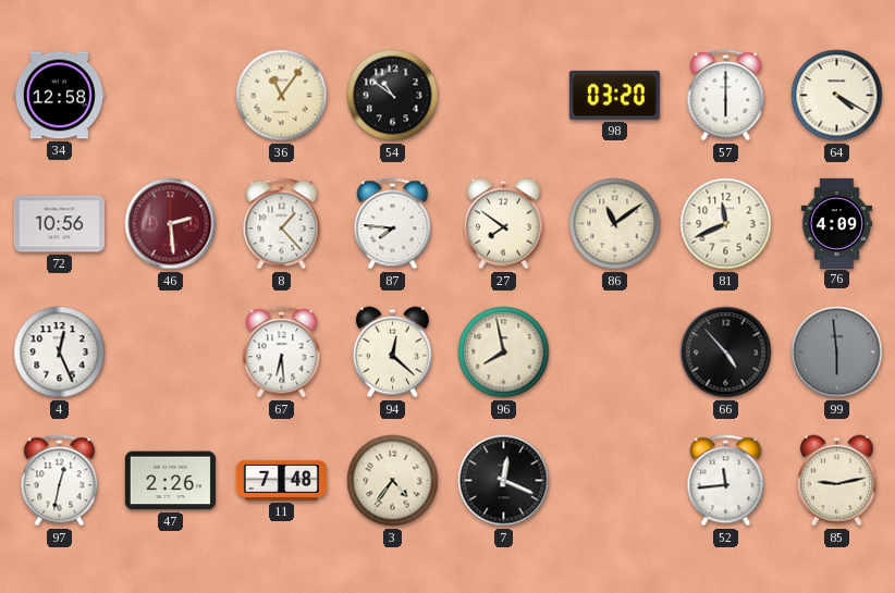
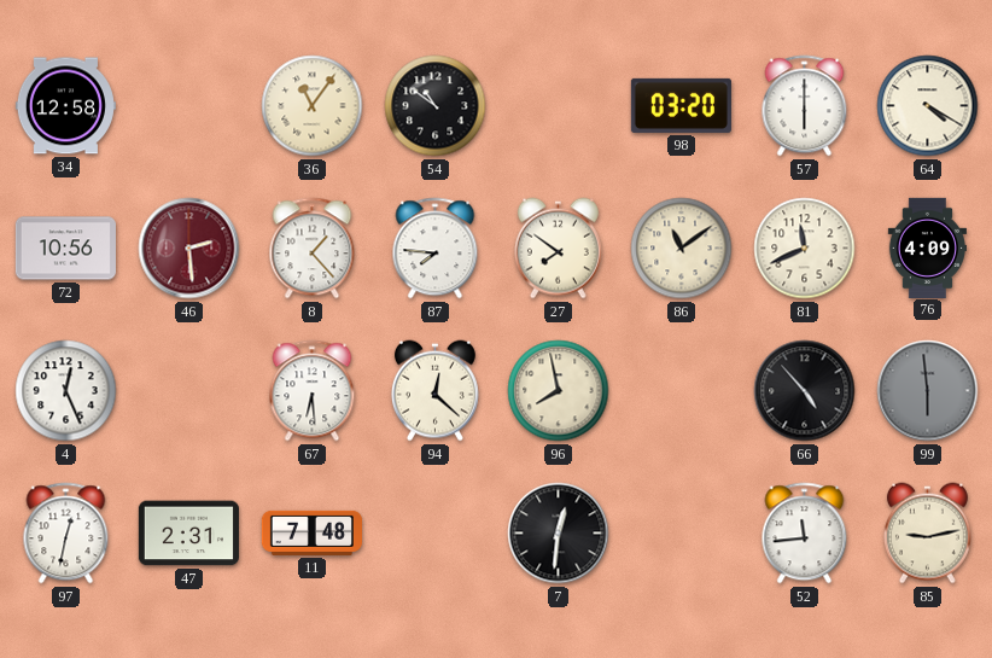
47: 2:26 -> 2:31 (188, 534)
3: 4:36 -> none (393, 481)
7: 12:19 -> 12:31 (559, 534)
